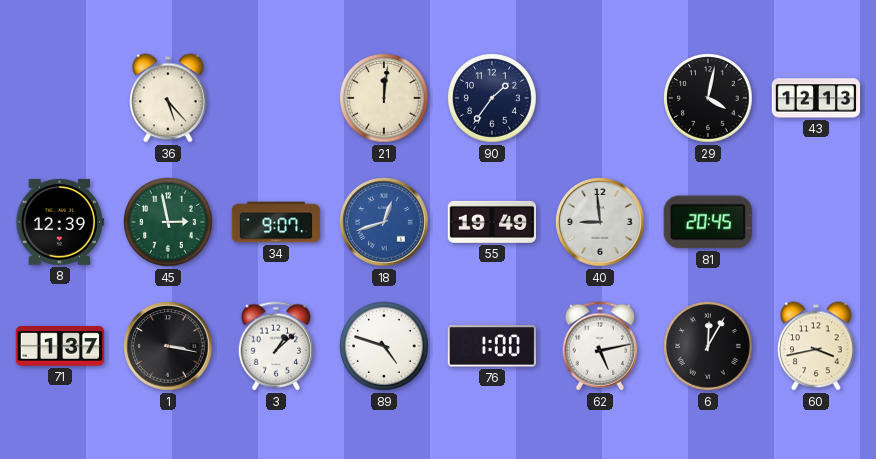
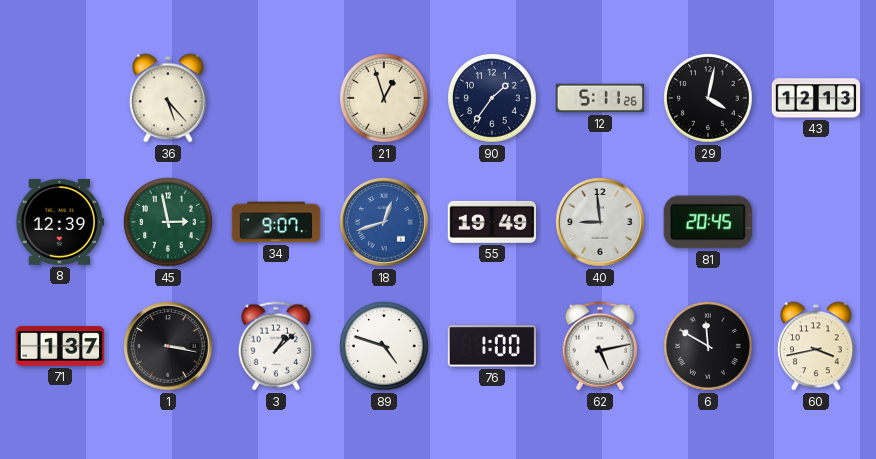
21: 12:01 -> 12:57 (384, 98)
12: none -> 5:11 (600, 98)
6: 12:05 -> 11:50 (708, 346)
